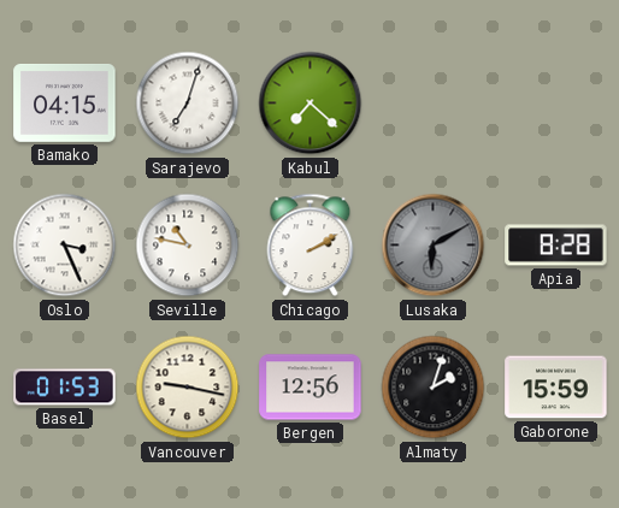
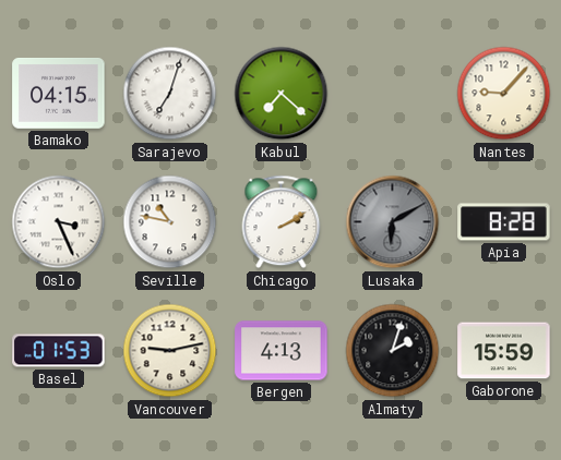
Nantes: none -> 9:07 (504, 94)
Vancouver: 9:17 -> 9:13 (170, 351)
Bergen: 12:56 -> 4:13 (282, 351)
